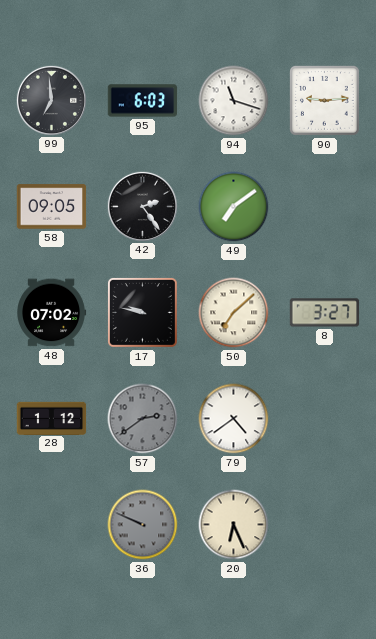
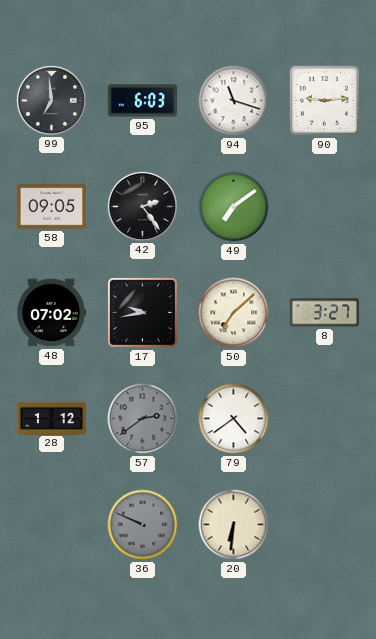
17: 9:47 -> 9:43 (142, 312)
20: 6:26 -> 6:31 (234, 525)
